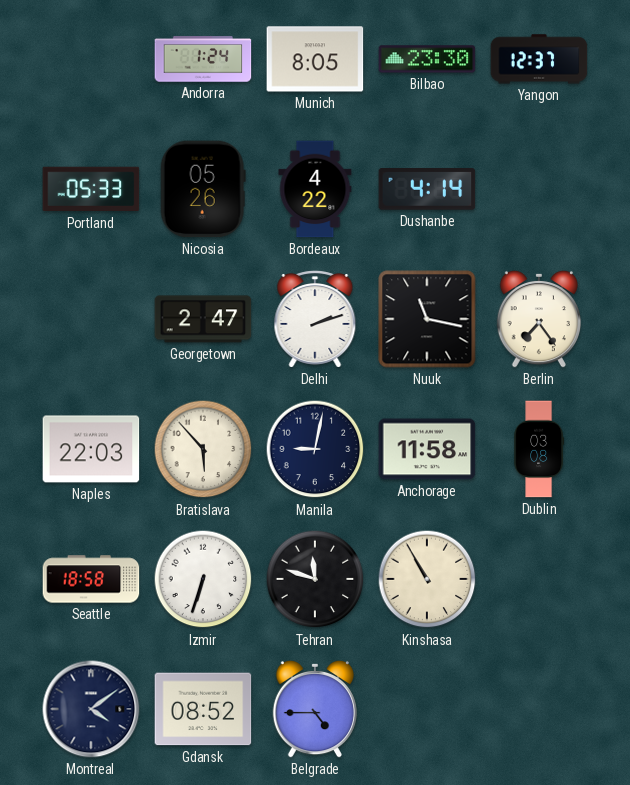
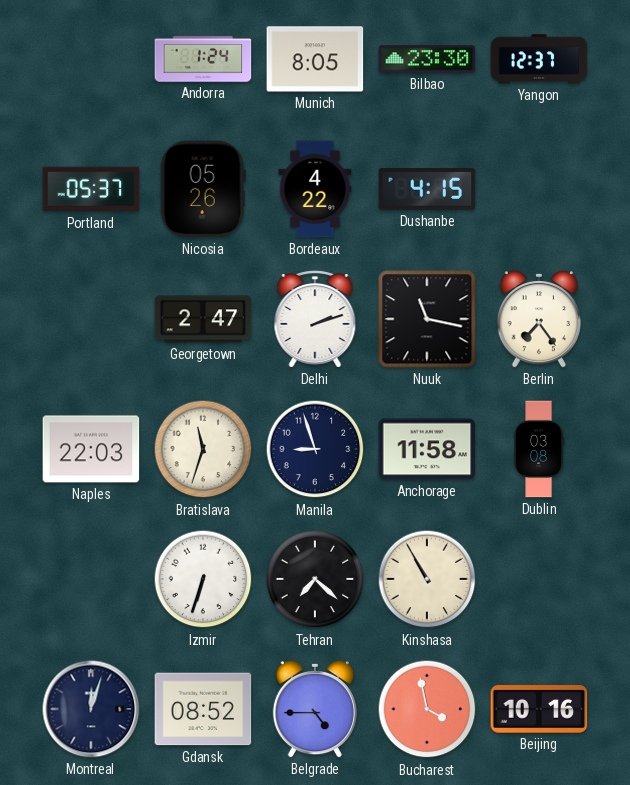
Portland: 05:33 -> 05:37 (91, 189)
Dushanbe: 4:14 -> 4:15 (427, 189)
Bratislava: 5:53 -> 11:33 (203, 449)
Manila: 9:02 -> 8:57 (315, 449)
Seattle: 18:58 -> none (91, 579)
Tehran: 11:48 -> 7:22 (315, 579)
Montreal: 4:09 -> 12:03 (91, 709)
Bucharest: none -> 3:58 (427, 709)
Beijing: none -> 10:16 (539, 709)
